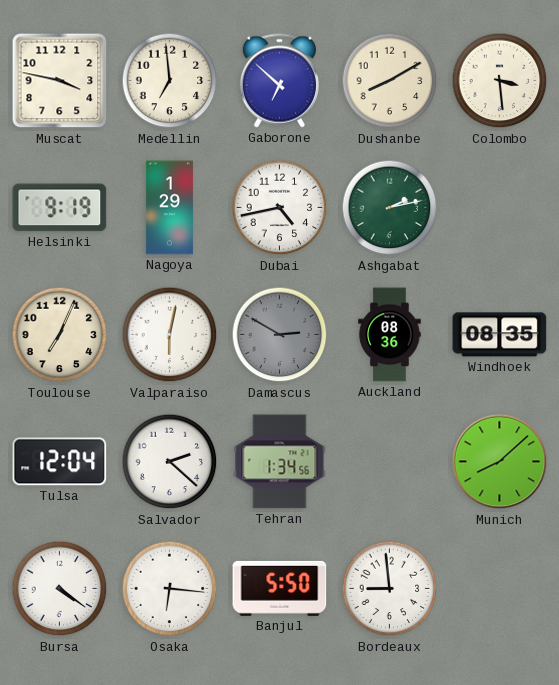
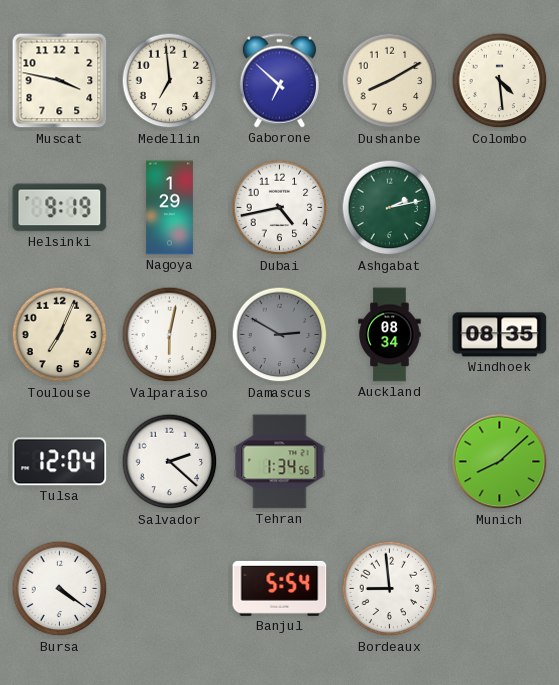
Colombo: 3:29 -> 4:29 (500, 81)
Auckland: 08:36 -> 08:34 (390, 335)
Osaka: 6:16 -> none (170, 589)
Banjul: 5:50 -> 5:54 (280, 588)
